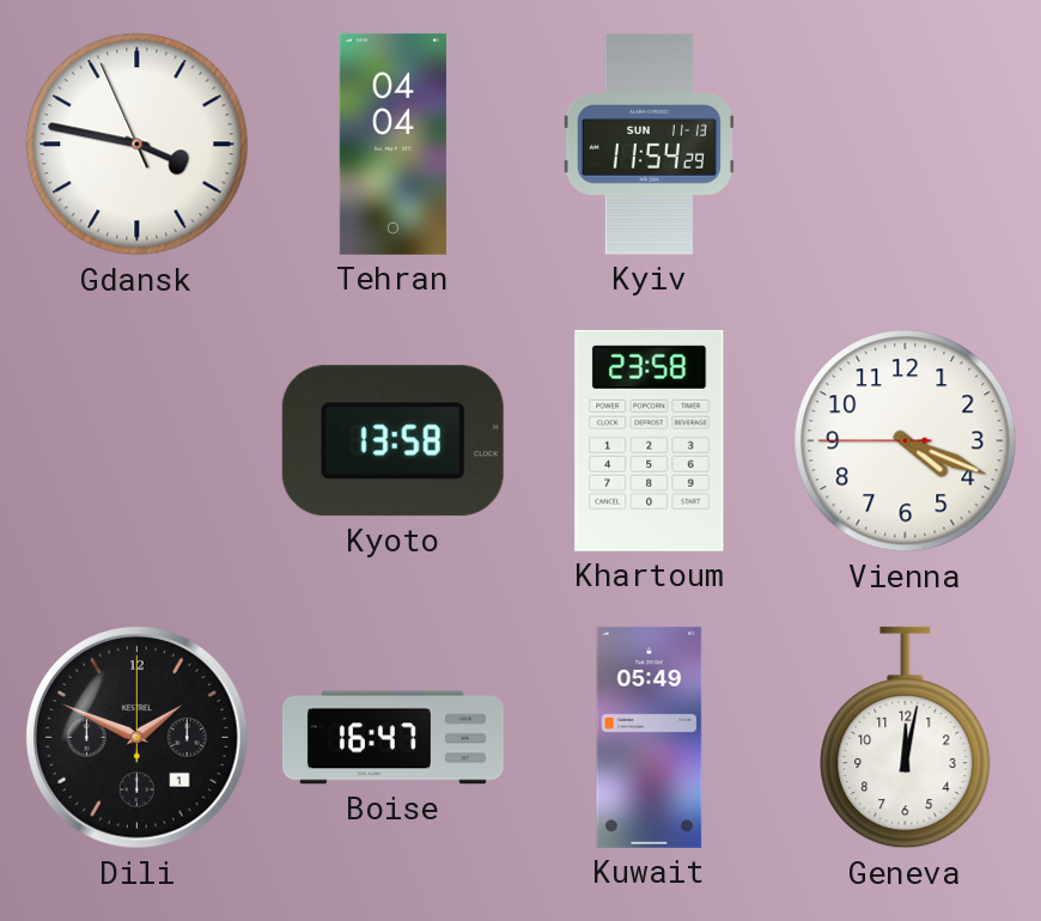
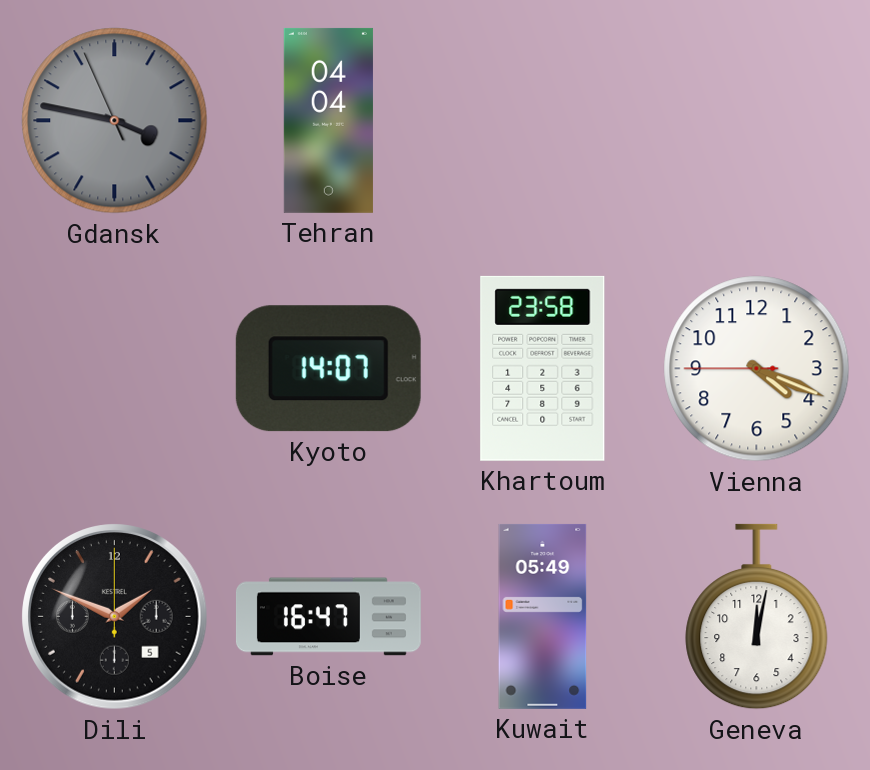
Gdansk dial: white -> grey (115, 121)
Kyiv: 11:54 -> none (649, 144)
Kyoto: 13:58 -> 14:07 (328, 369)
Dili date: 1 -> 5 (115, 617)
